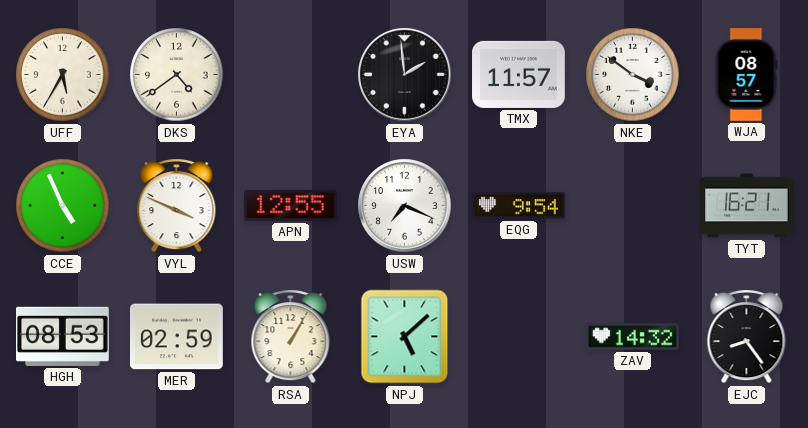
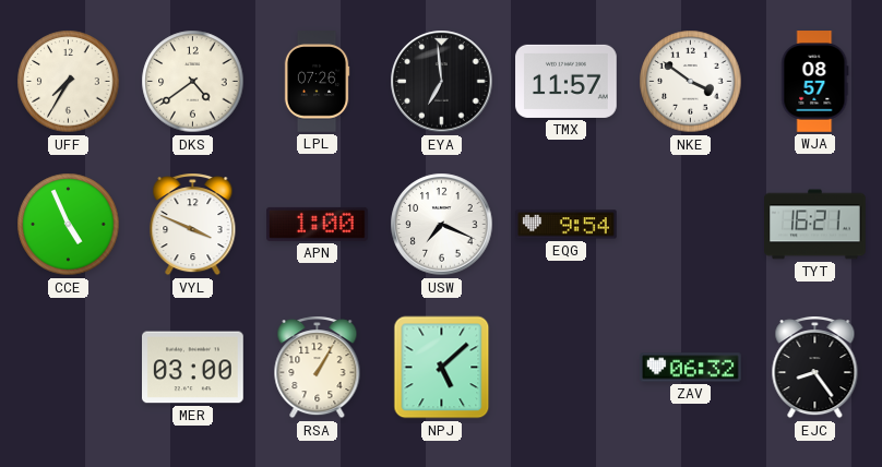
UFF: 5:35 -> 7:35 (69, 82)
LPL: none -> 07:26 (317, 82)
EYA: 1:59 -> 6:59 (442, 82)
APN: 12:55 -> 1:00 (318, 224)
HGH: 08:53 -> none (63, 336)
MER: 02:59 -> 03:00 (193, 368)
ZAV: 14:32 -> 06:32 (691, 368)
